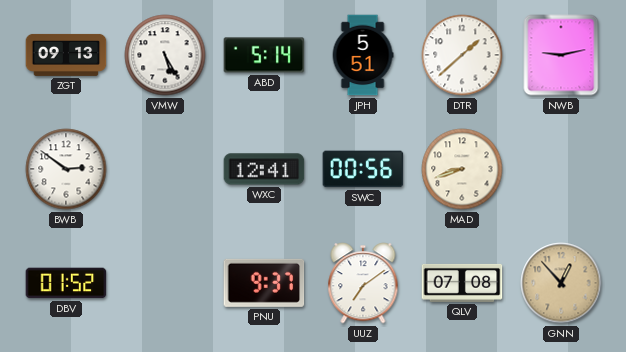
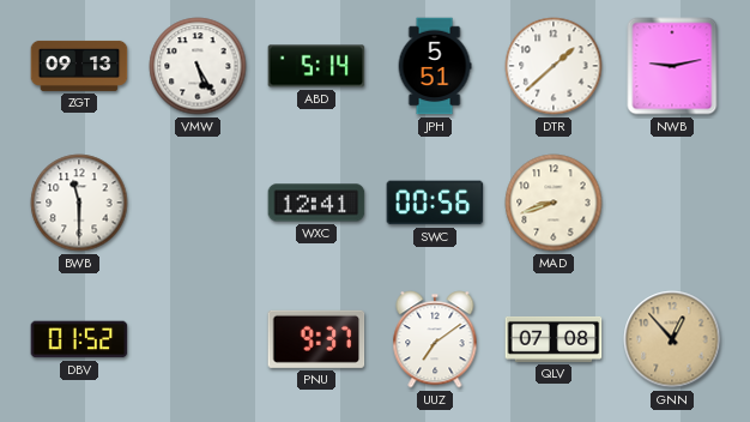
BWB: 2:51 -> 11:30 (79, 203)
